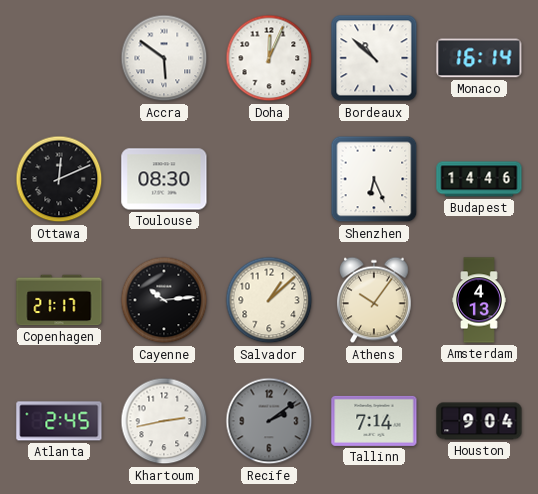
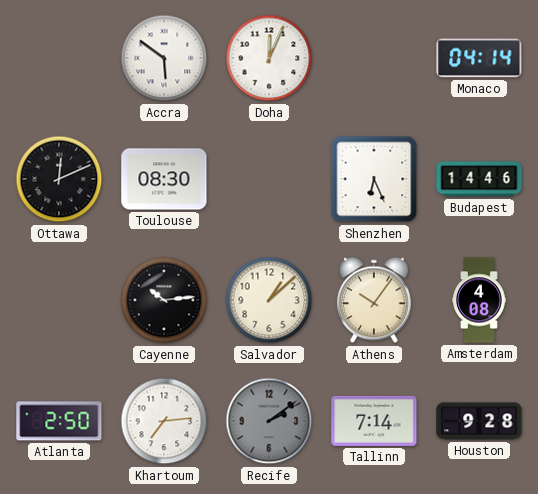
Bordeaux: 10:52 -> none (374, 58)
Monaco: 16:14 -> 04:14 (479, 58)
Copenhagen: 21:17 -> none (59, 300)
Amsterdam: 4:13 -> 4:08 (479, 300)
Atlanta: 2:45 -> 2:50 (59, 421)
Khartoum: 2:43 -> 7:14 (164, 421)
Houston: 9:04 -> 9:28 (479, 421)
